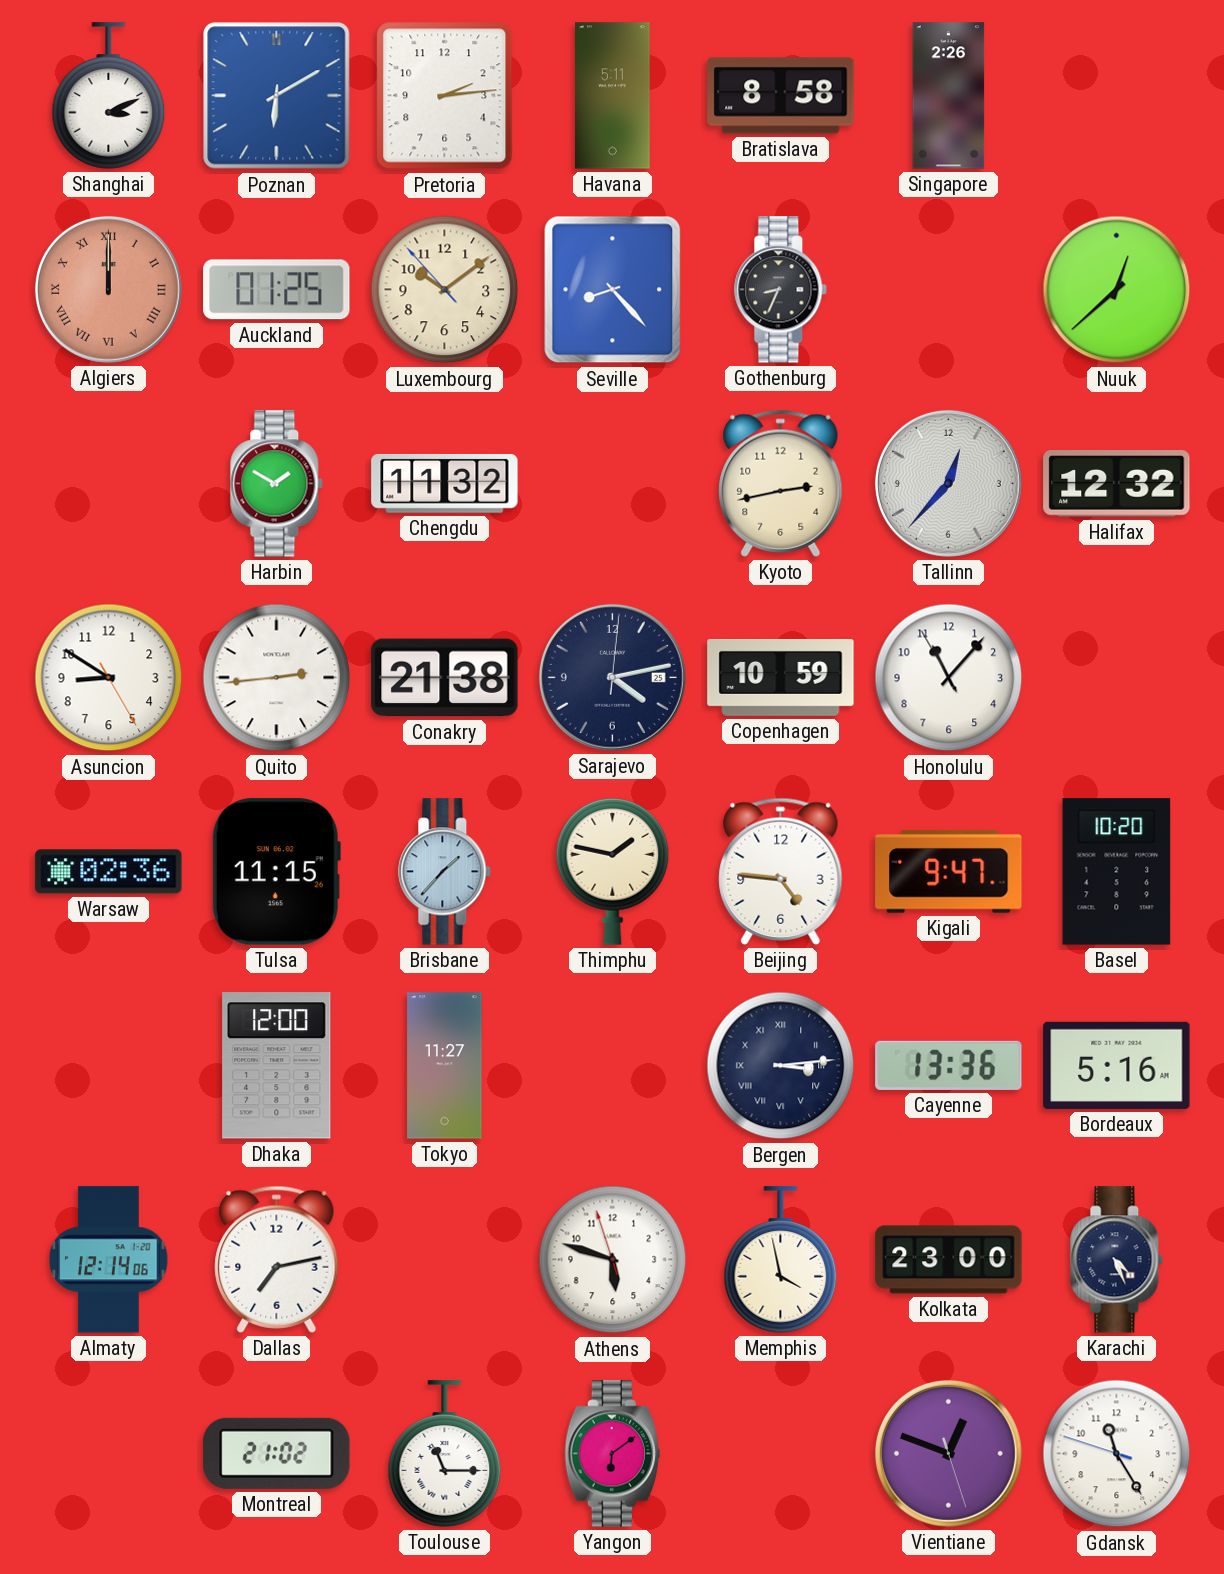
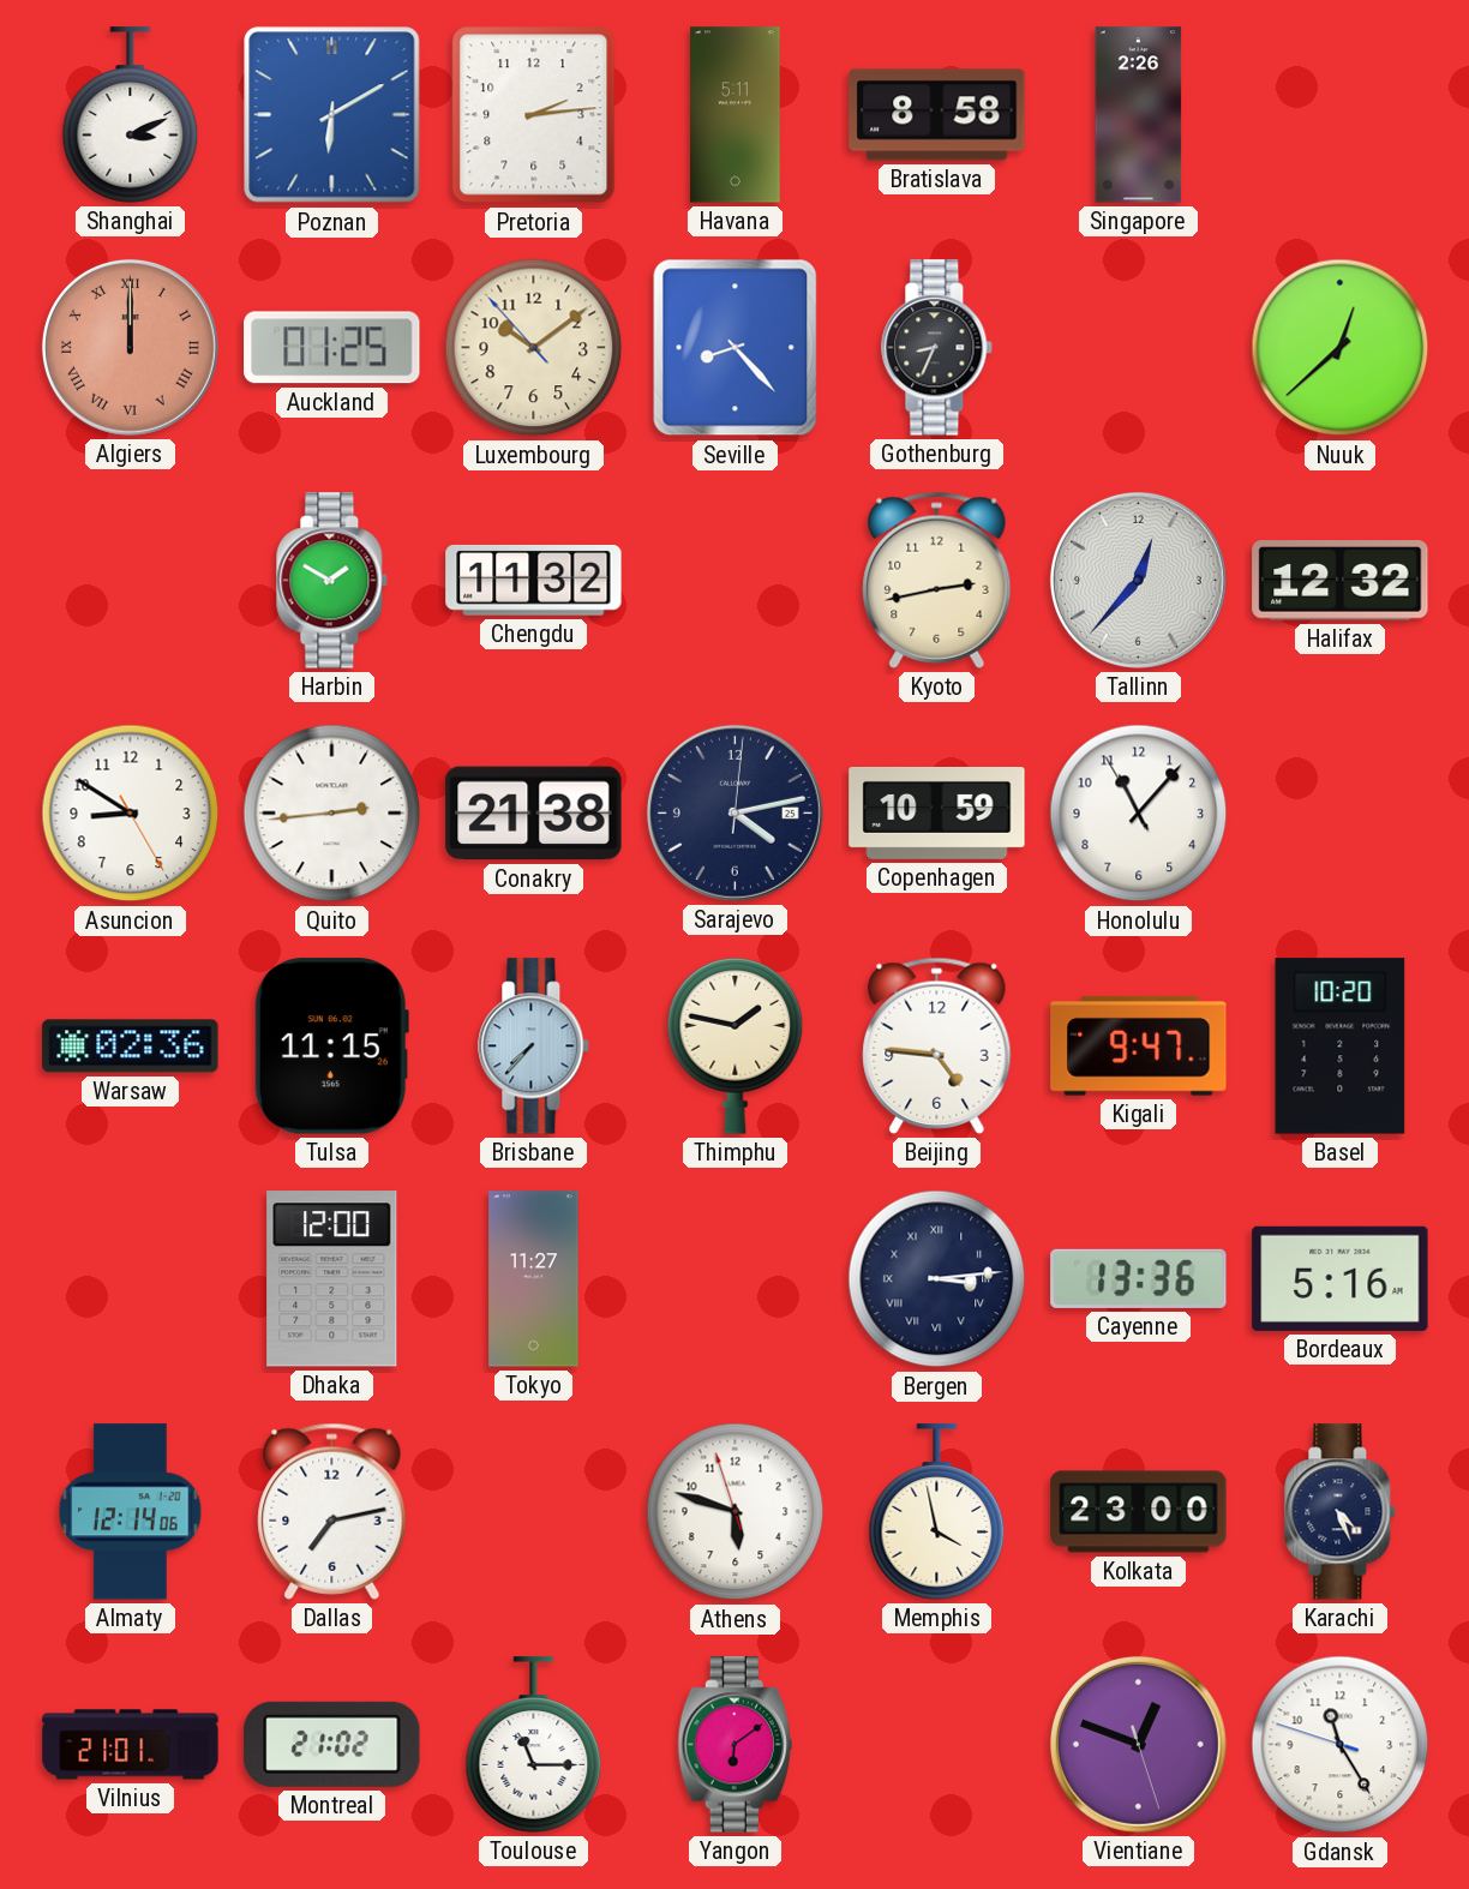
Brisbane: 1:37 -> 7:37 (534, 1047)
Vilnius: none -> 21:01 (131, 1745)
